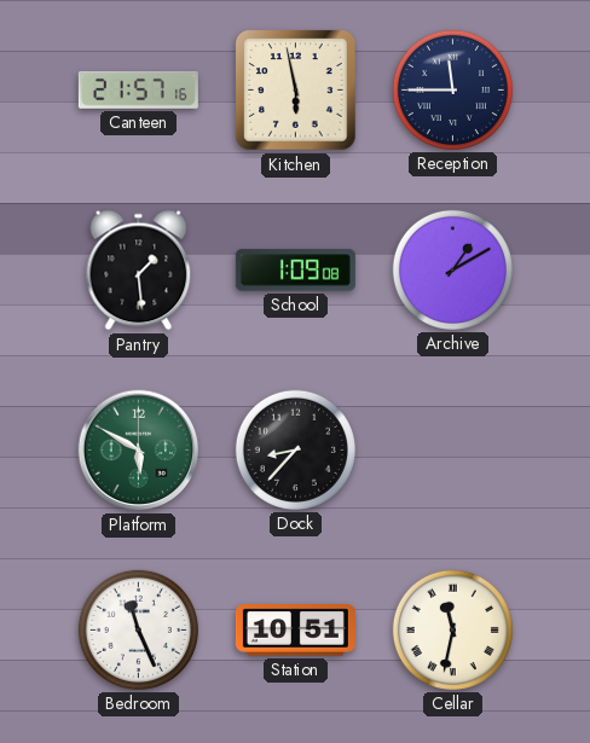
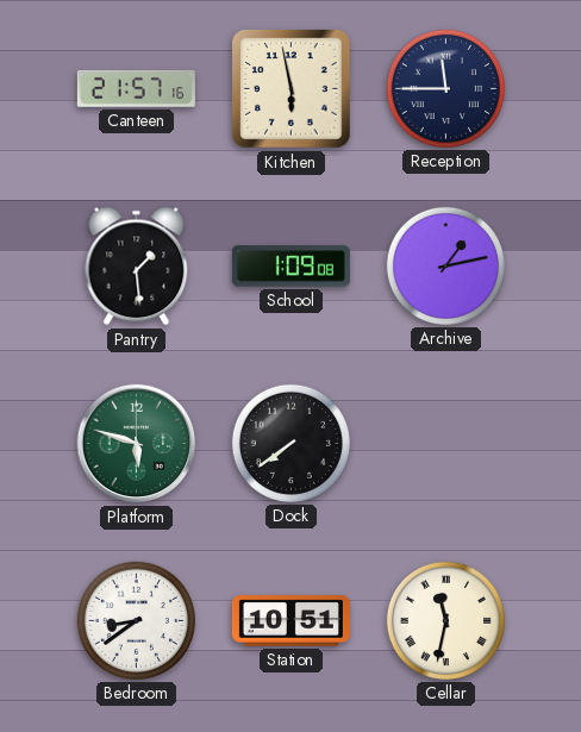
Archive: 1:10 -> 1:13 (445, 265)
Platform: 5:50 -> 5:48 (137, 444)
Dock: 8:37 -> 7:39 (290, 443)
Bedroom: 11:26 -> 8:39 (136, 620)
